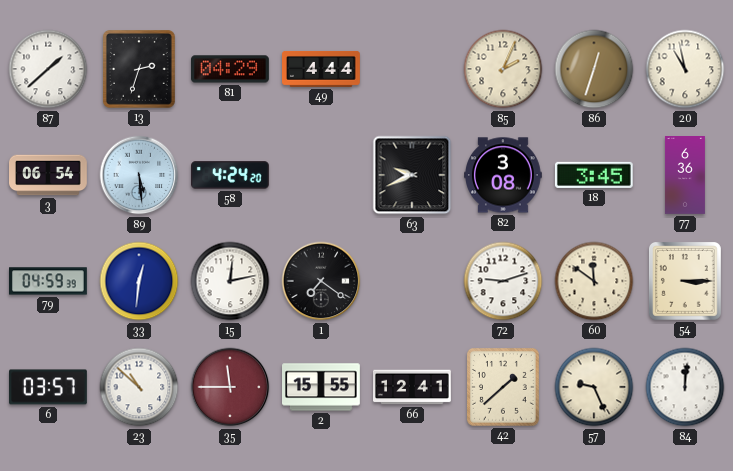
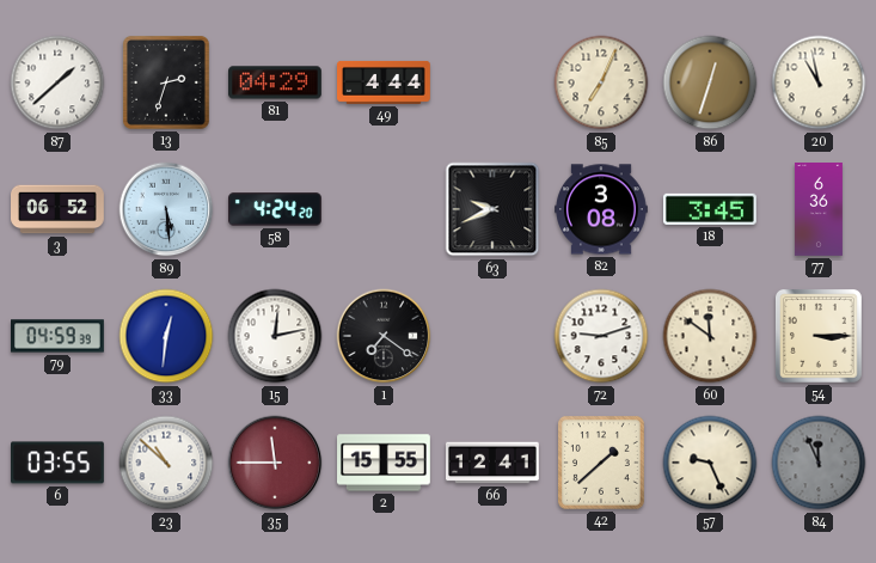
85: 2:04 -> 7:04 (601, 82)
3: 06:54 -> 06:52 (59, 209)
6: 03:57 -> 03:55 (59, 463)
84: 12:01 -> 11:56 (819, 463)
84 dial: white -> grey (819, 463)
